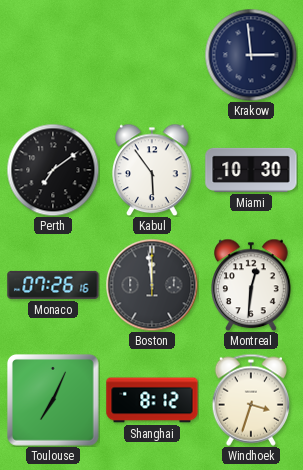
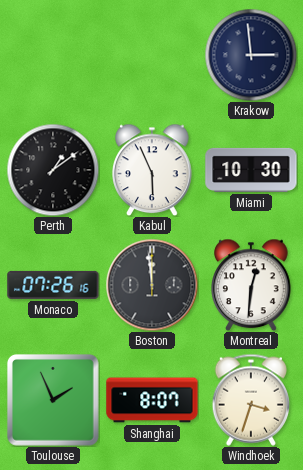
Perth: 7:09 -> 1:09 (53, 170)
Kabul: 5:54 -> 5:56 (152, 170)
Toulouse: 7:04 -> 1:56 (54, 401)
Shanghai: 8:12 -> 8:07 (152, 400)
